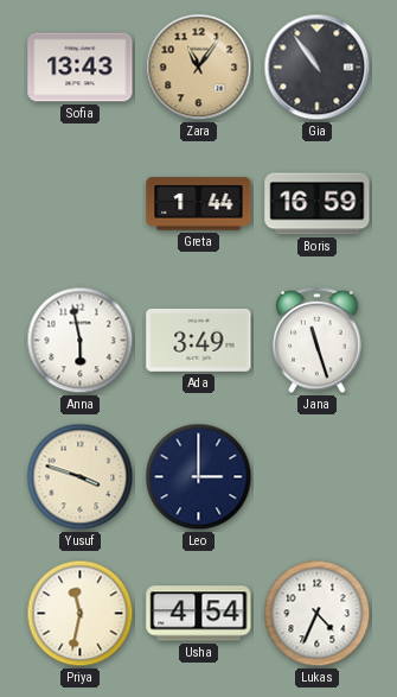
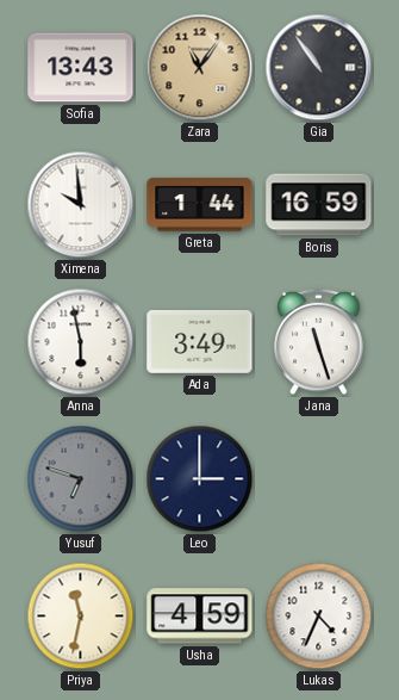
Ximena: none -> 9:59 (81, 205)
Yusuf: 3:48 -> 6:48 (81, 479)
Yusuf dial: cream -> grey (81, 479)
Usha: 4:54 -> 4:59 (200, 617)
